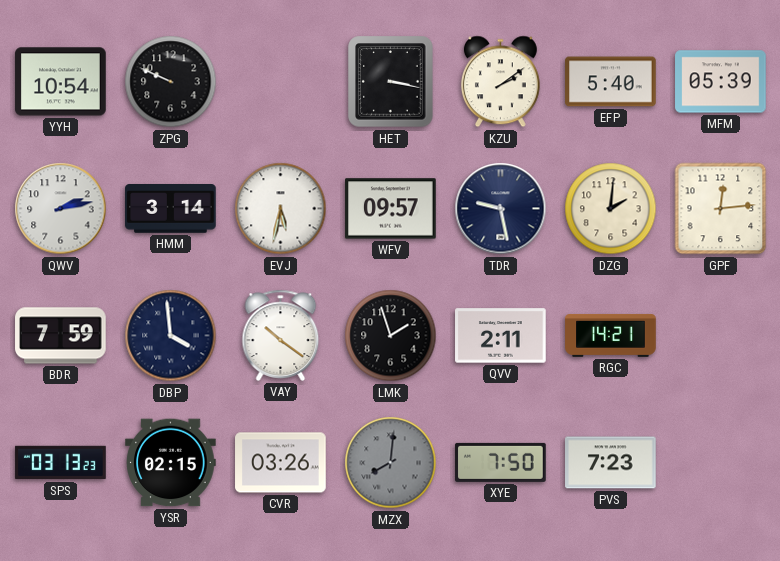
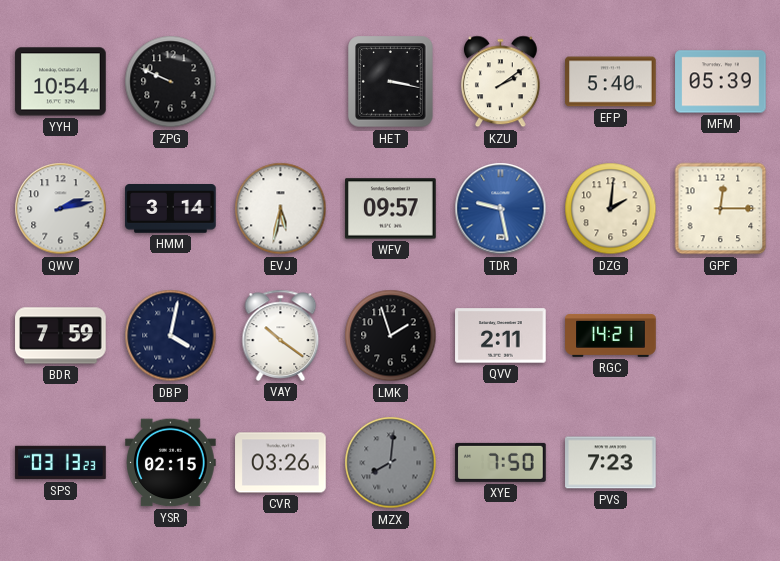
TDR dial: navy -> blue (501, 209)
GPF: 12:14 -> 12:15 (721, 209)
DBP: 3:59 -> 4:02 (171, 336)
